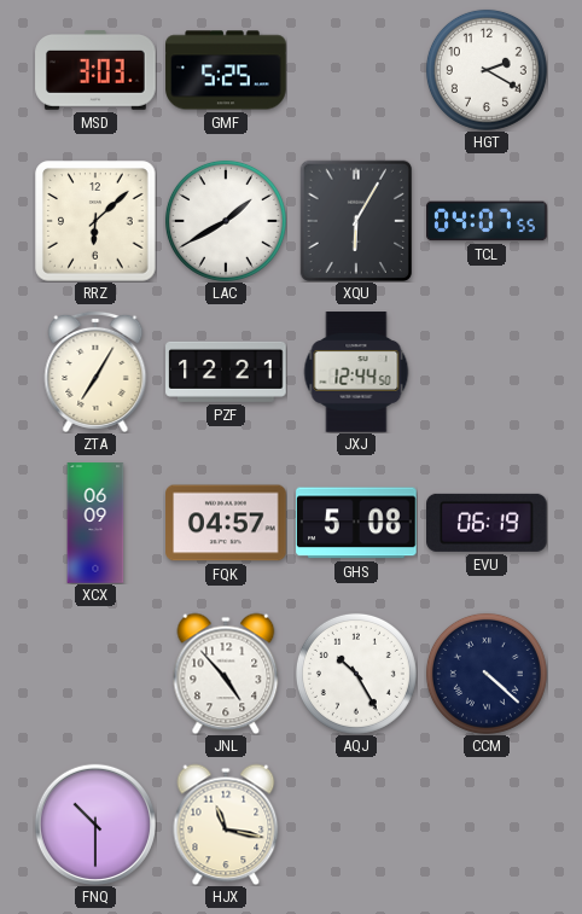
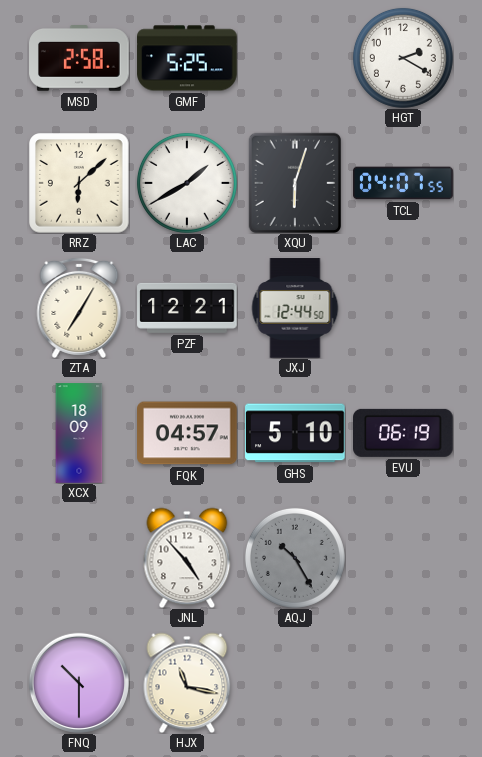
MSD: 3:03 -> 2:58 (79, 59)
XQU: 6:05 -> 6:03 (295, 183)
XCX: 06:09 -> 18:09 (79, 433)
GHS: 5:08 -> 5:10 (295, 433)
AQJ dial: white -> grey (295, 558)
CCM: 4:22 -> none (487, 674)
